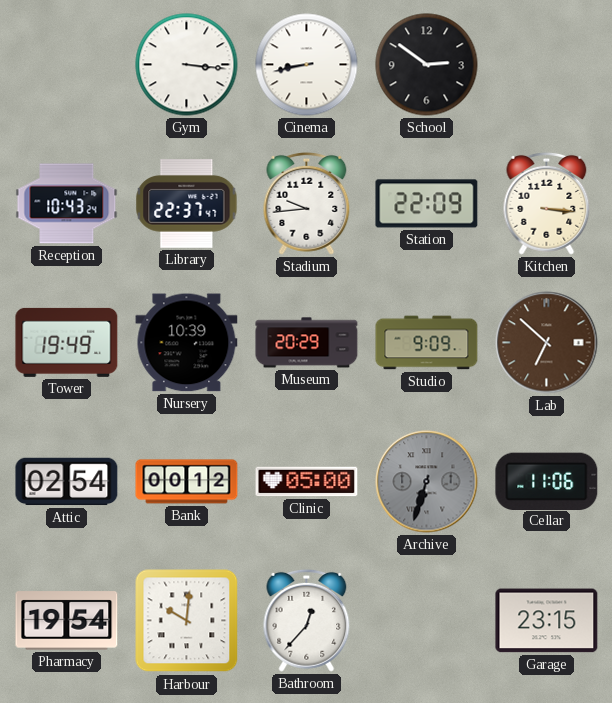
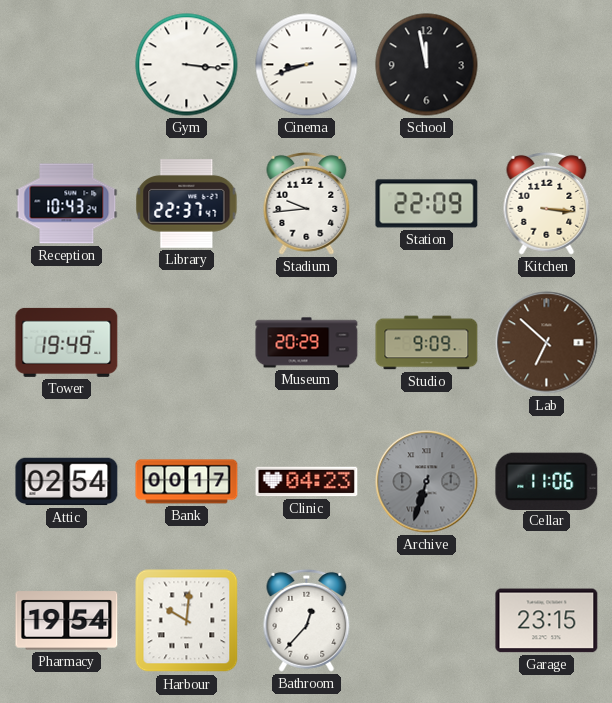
Cinema: 8:43 -> 8:42 (307, 65)
School: 2:51 -> 11:58 (427, 65)
Nursery: 10:39 -> none (187, 343)
Bank: 00:12 -> 00:17 (187, 482)
Clinic: 05:00 -> 04:23 (307, 482)
